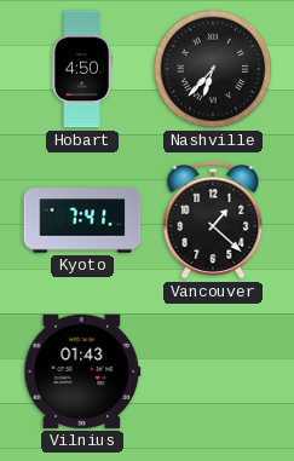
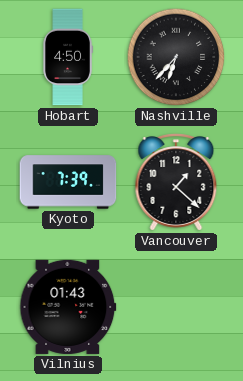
Kyoto: 7:41 -> 7:39 (68, 182)
